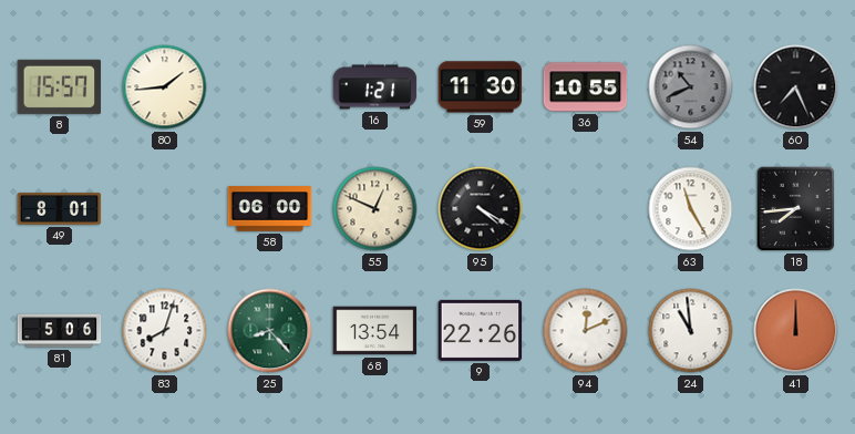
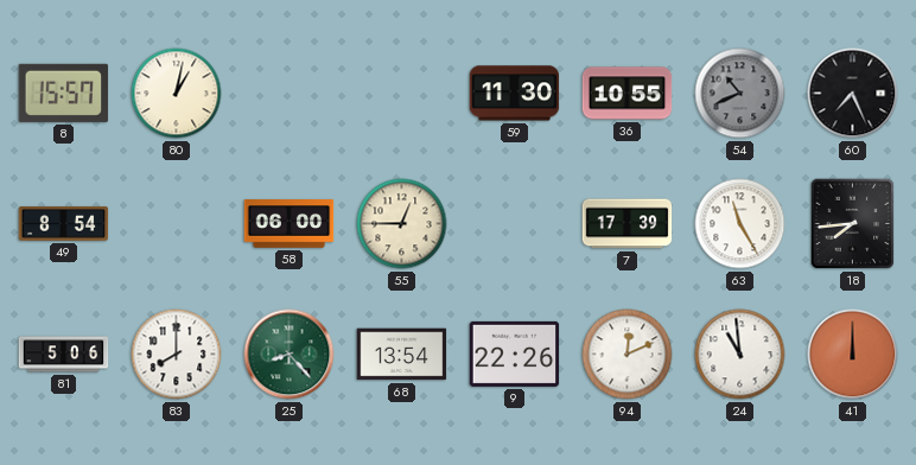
80: 1:44 -> 1:02 (177, 94)
16: 1:21 -> none (375, 87)
49: 8:01 -> 8:54 (64, 223)
55: 12:49 -> 12:45 (402, 224)
95: 4:20 -> none (481, 209)
7: none -> 17:39 (628, 224)
83: 8:03 -> 8:00 (177, 355)
